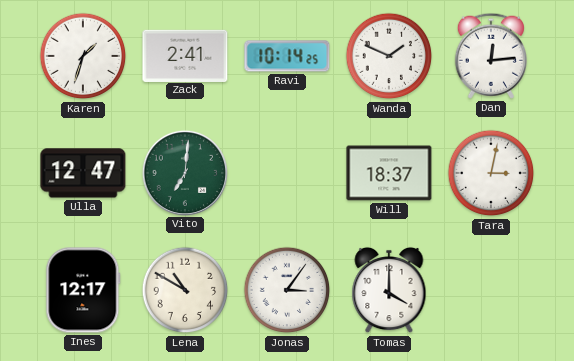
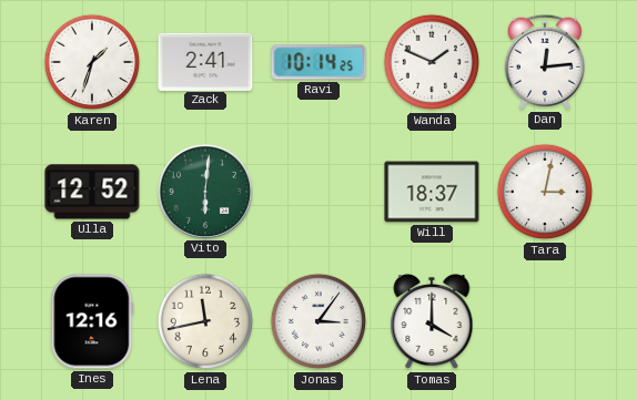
Ulla: 12:47 -> 12:52 (92, 192)
Vito: 7:01 -> 6:01 (204, 191)
Ines: 12:17 -> 12:16 (92, 321)
Lena: 10:50 -> 11:43 (205, 321)
